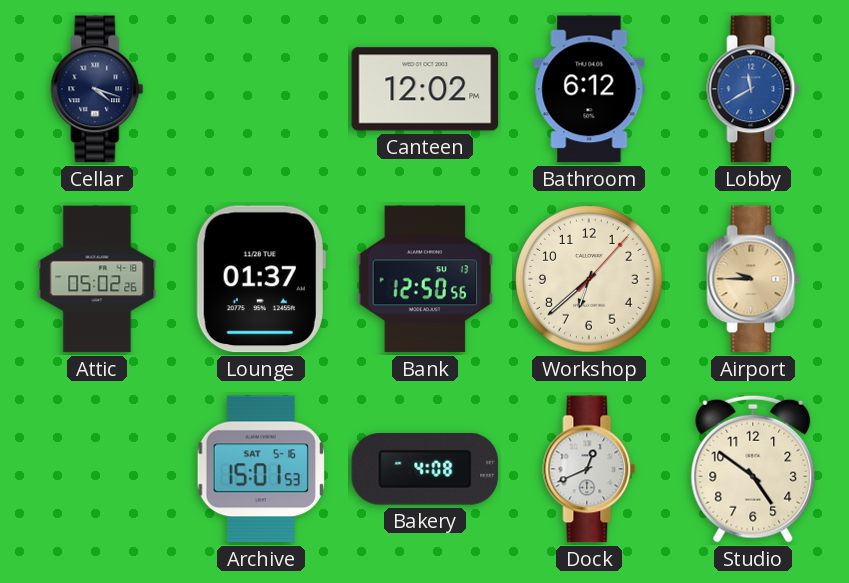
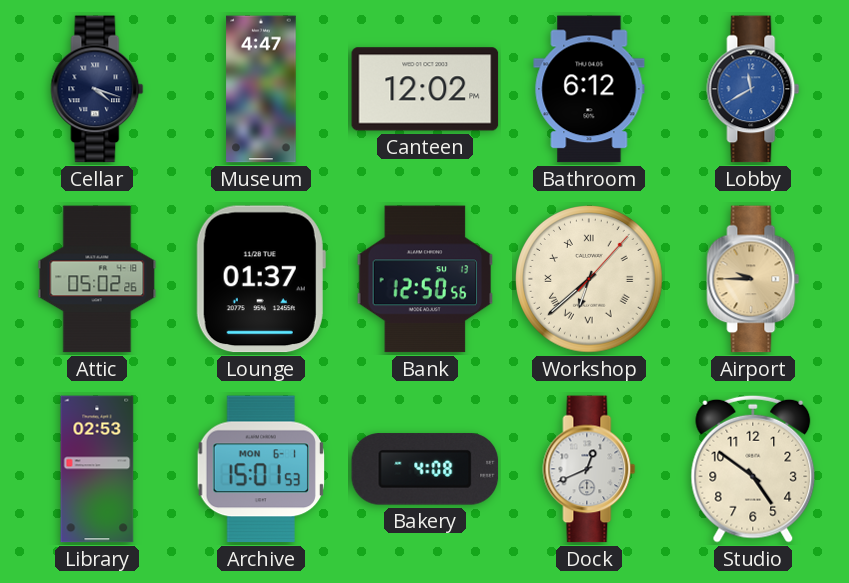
Museum: none -> 4:47 (261, 89)
Workshop numerals: Arabic -> Roman (589, 279)
Library: none -> 02:53 (97, 469)
Archive date: SAT 5-16 -> MON 6-1 (260, 469)
